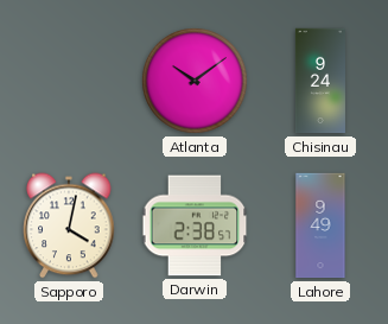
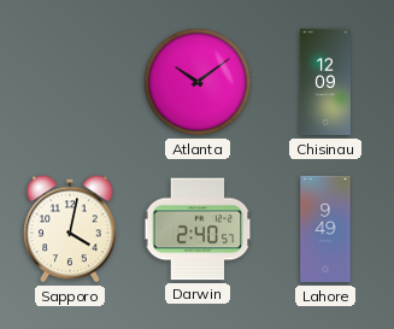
Chisinau: 9:24 -> 12:09 (325, 82)
Darwin: 2:38 -> 2:40 (198, 229)
